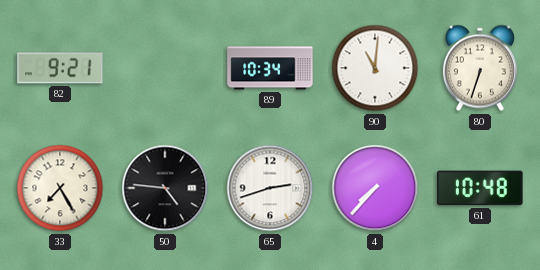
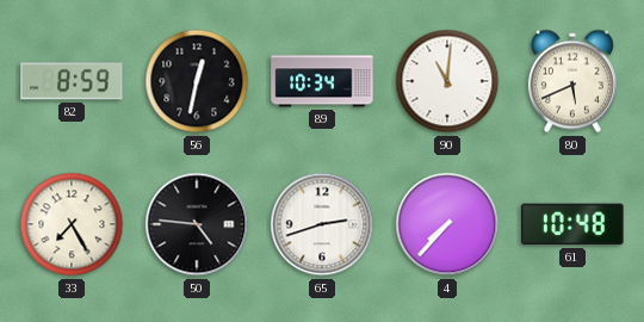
82: 9:21 -> 8:59 (72, 81)
56: none -> 12:32 (197, 81)
80: 6:33 -> 5:41 (572, 81)
